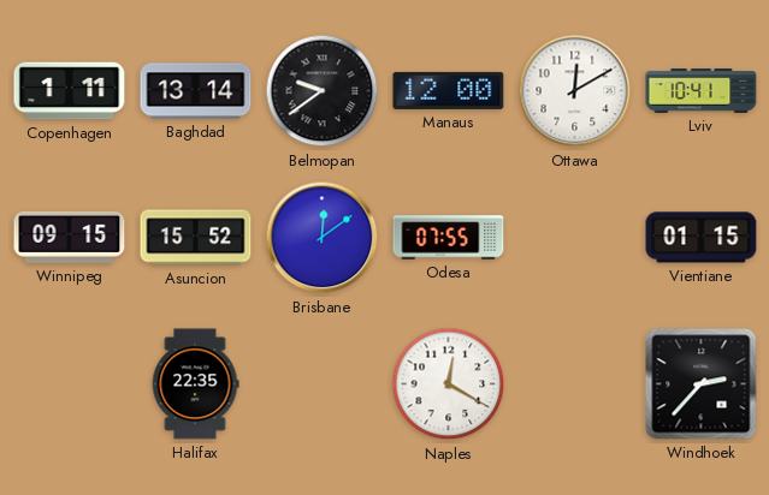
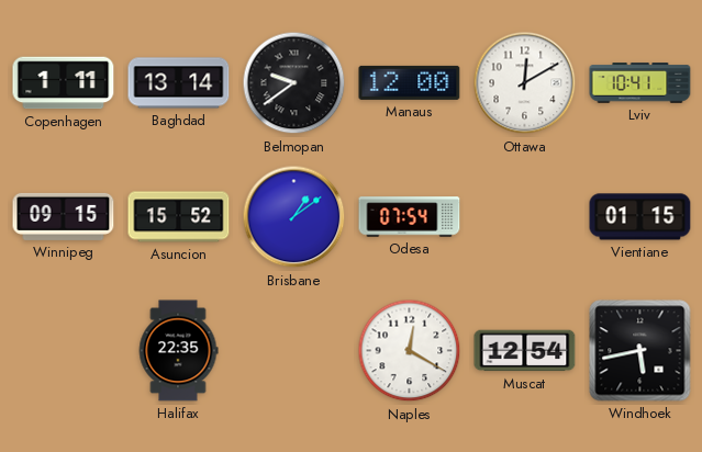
Brisbane: 12:09 -> 1:09 (294, 217)
Odesa: 07:55 -> 07:54 (410, 217)
Muscat: none -> 12:54 (525, 351)
Windhoek: 2:37 -> 5:43 (640, 351)
